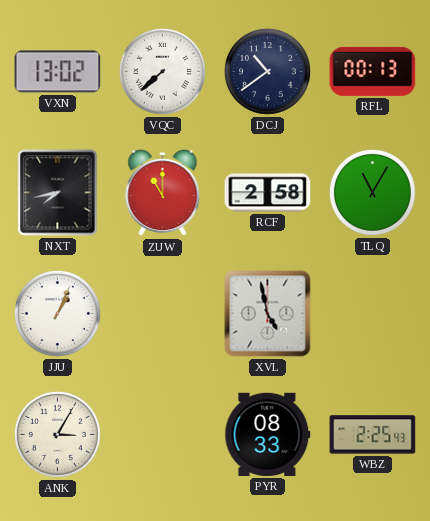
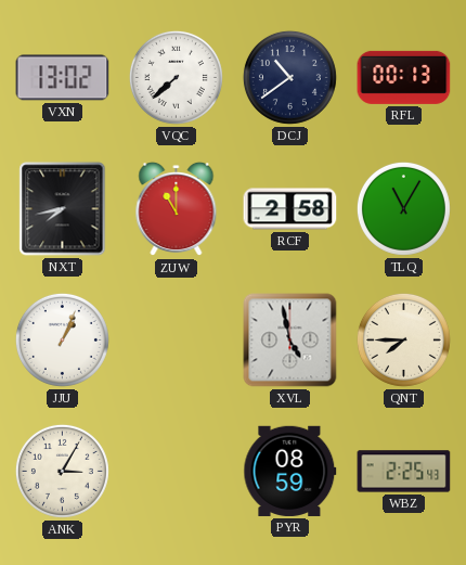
QNT: none -> 7:45 (403, 339)
PYR: 08:33 -> 08:59 (290, 471)
